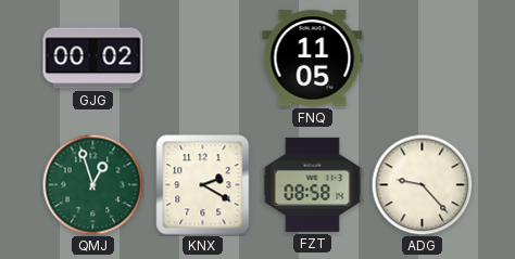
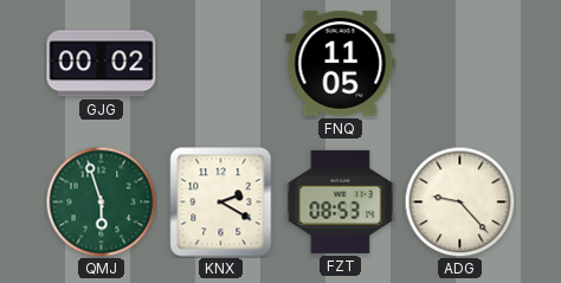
QMJ: 12:57 -> 5:57 (101, 201)
FZT: 08:58 -> 08:53 (341, 201)
